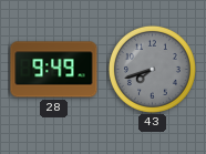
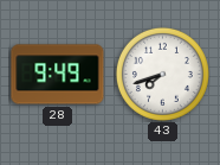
43 dial: grey -> white (162, 74)
